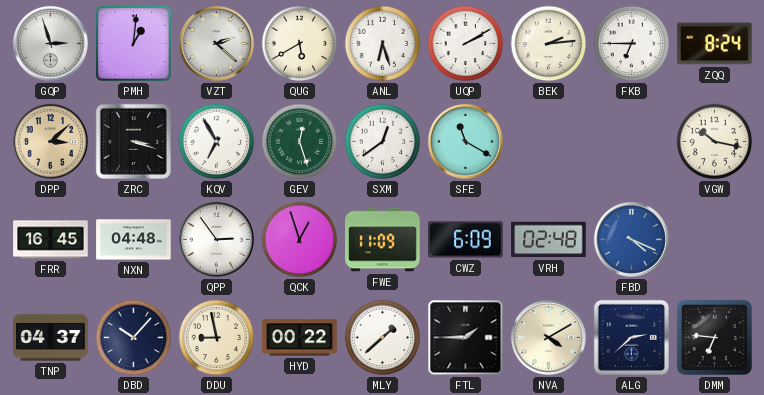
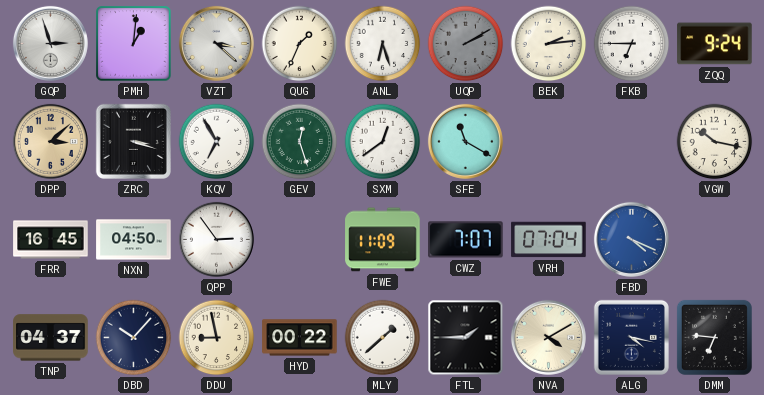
VZT: 2:22 -> 3:22 (216, 43)
QUG: 5:40 -> 1:34 (300, 44)
UQP dial: white -> grey (466, 44)
ZQQ: 8:24 -> 9:24 (715, 44)
NXN: 04:48 -> 04:50 (134, 240)
QCK: 12:57 -> none (300, 240)
CWZ: 6:09 -> 7:07 (466, 240)
VRH: 02:48 -> 07:04 (549, 240)
ALG: 2:38 -> 4:17 (631, 337)
